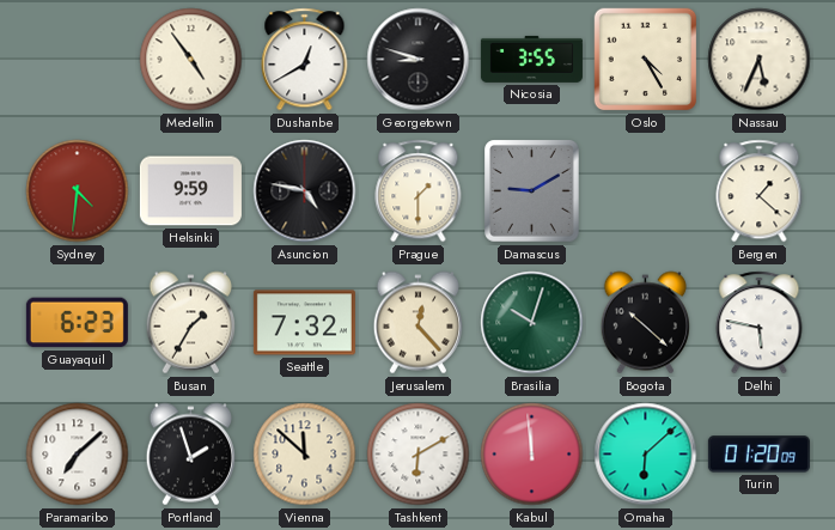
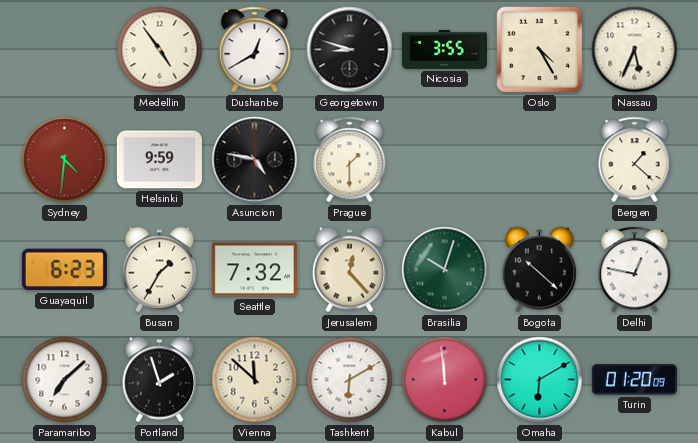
Damascus: 9:10 -> none (532, 191)
Delhi: 5:47 -> 12:47 (635, 270)
Omaha: 6:08 -> 6:10 (540, 380)
